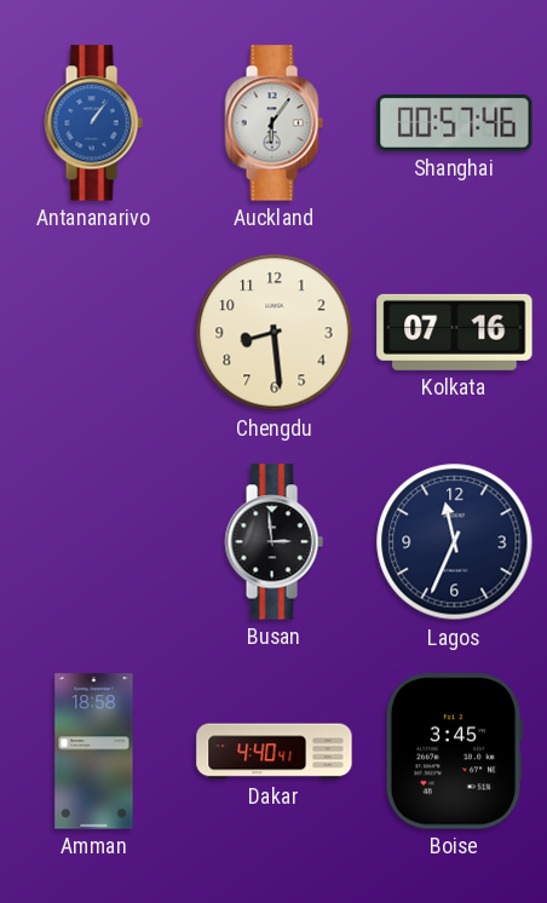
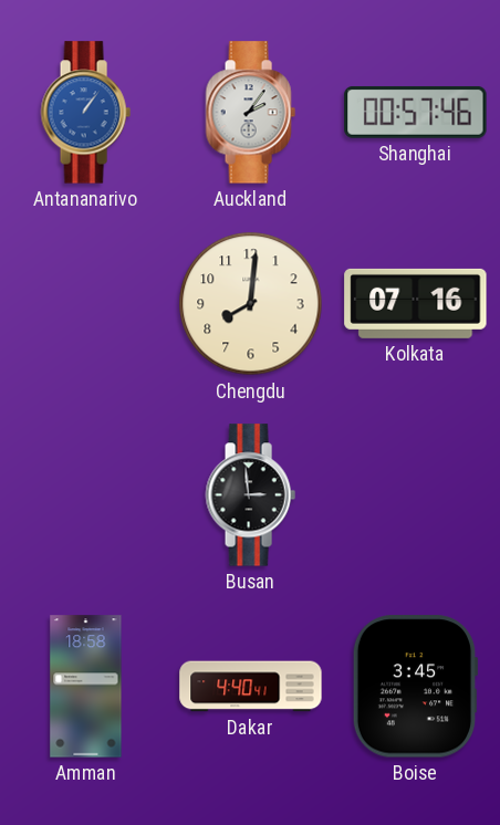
Auckland: 6:06 -> 2:06 (250, 113)
Chengdu: 8:29 -> 8:01 (251, 304)
Lagos: 11:34 -> none (455, 542)
